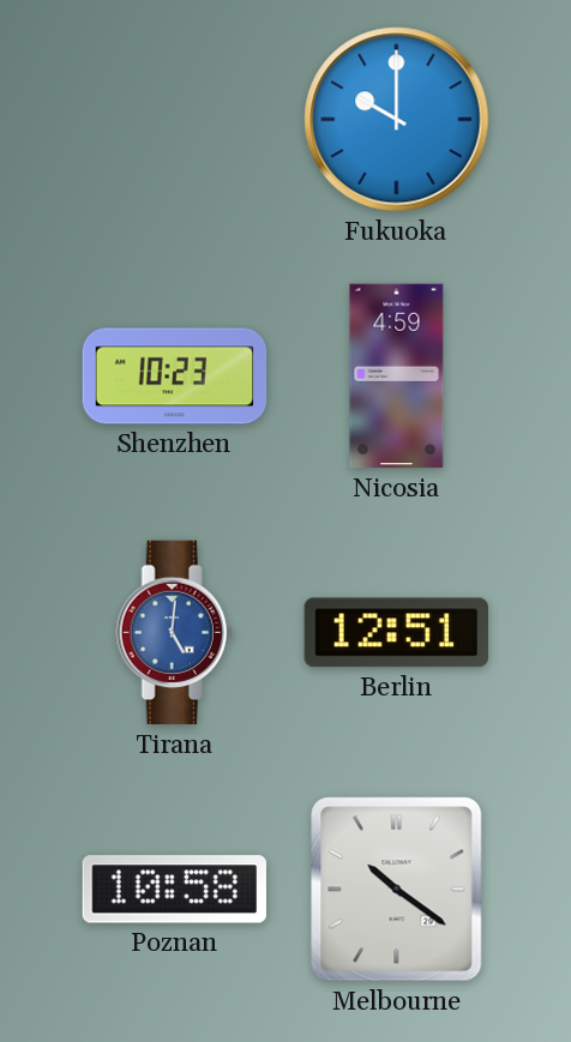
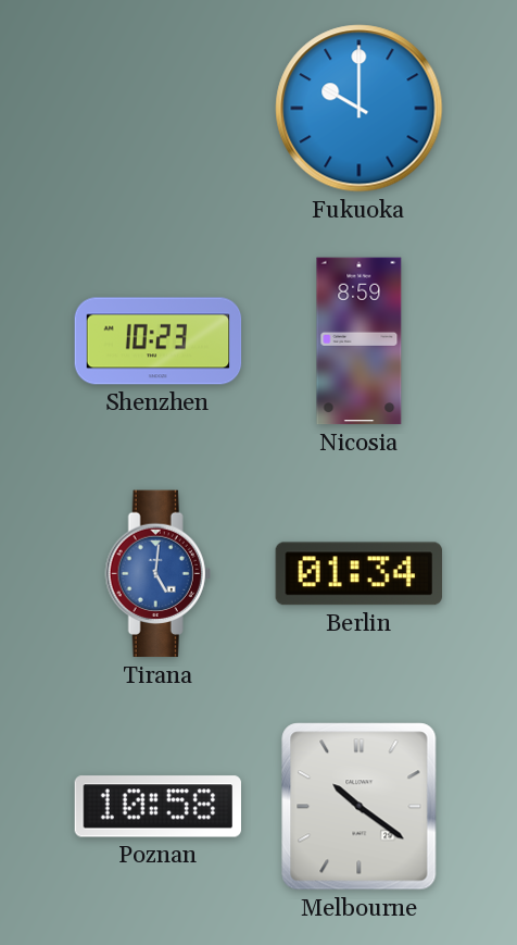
Nicosia: 4:59 -> 8:59 (360, 341)
Berlin: 12:51 -> 01:34 (358, 574)
